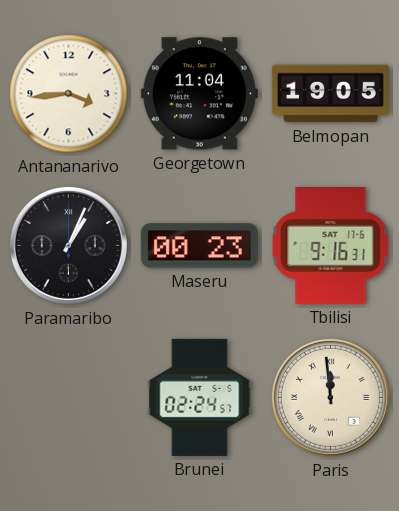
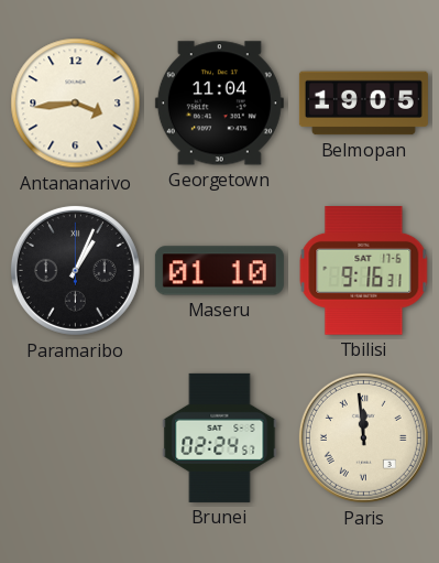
Maseru: 00:23 -> 01:10 (219, 271)
